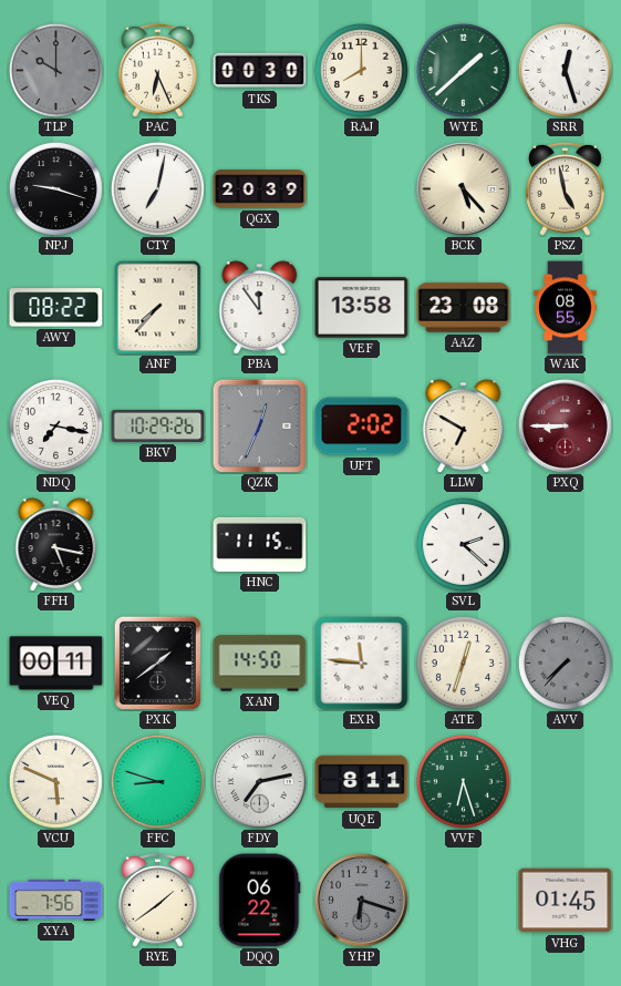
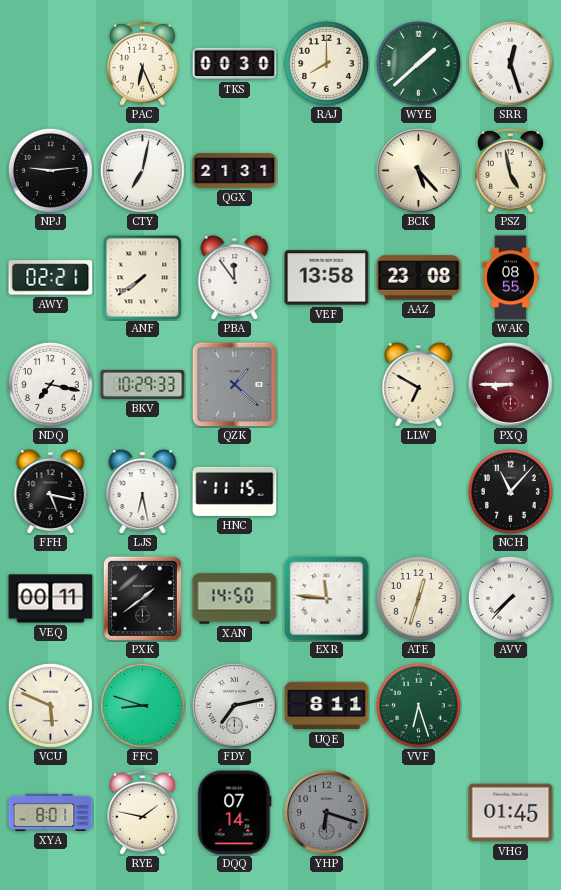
TLP: 10:00 -> none (55, 70)
NPJ: 9:18 -> 9:14 (50, 170)
QGX: 20:39 -> 21:31 (235, 171)
AWY: 08:22 -> 02:21 (51, 278)
ANF: 7:37 -> 7:39 (143, 277)
BKV: 10:29:26 -> 10:29:33 (143, 384)
QZK: 12:34 -> 1:22 (234, 384)
UFT: 2:02 -> none (362, 427)
LJS: none -> 6:28 (143, 492)
SVL: 2:22 -> none (463, 544)
NCH: none -> 11:07 (510, 491)
AVV dial: grey -> white (510, 598)
XYA: 7:56 -> 8:01 (51, 812)
RYE: 1:39 -> 1:47 (143, 812)
DQQ: 06:22 -> 07:14 (235, 813)
